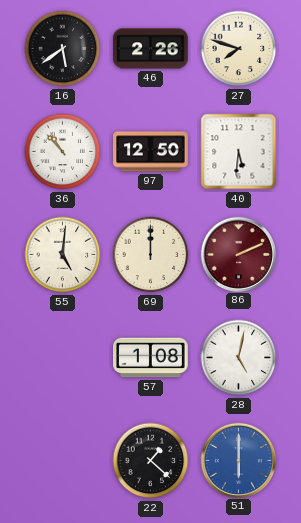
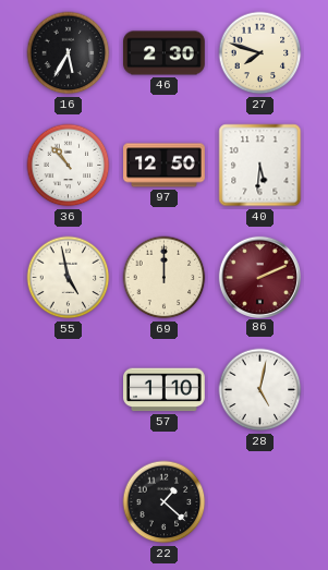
16: 5:39 -> 5:35 (69, 53)
46: 2:26 -> 2:30 (165, 53)
55: 5:01 -> 4:58 (69, 278)
57: 1:08 -> 1:10 (165, 390)
51: 6:00 -> none (238, 460)
